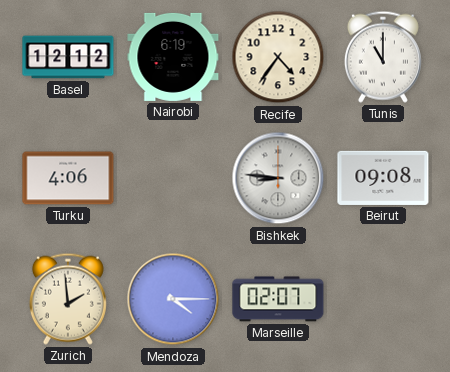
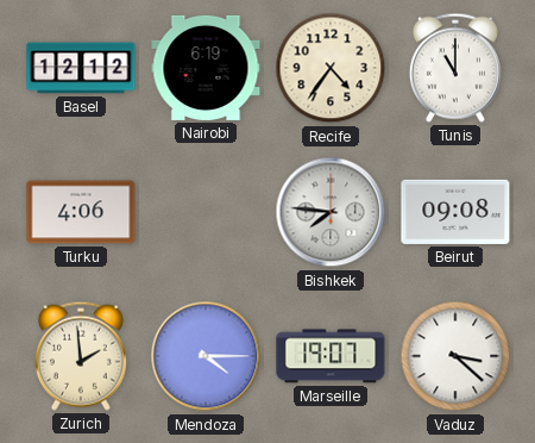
Bishkek: 8:46 -> 7:46 (331, 212)
Marseille: 02:07 -> 19:07 (331, 356)
Vaduz: none -> 3:22 (455, 356)
